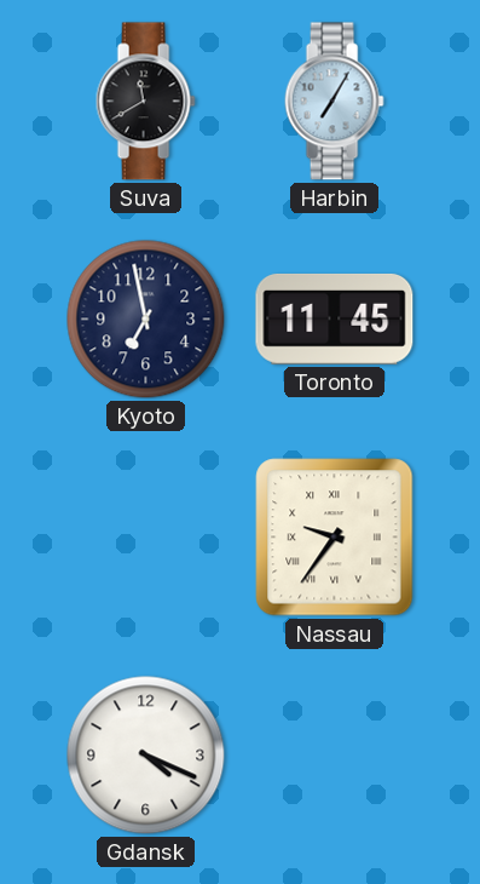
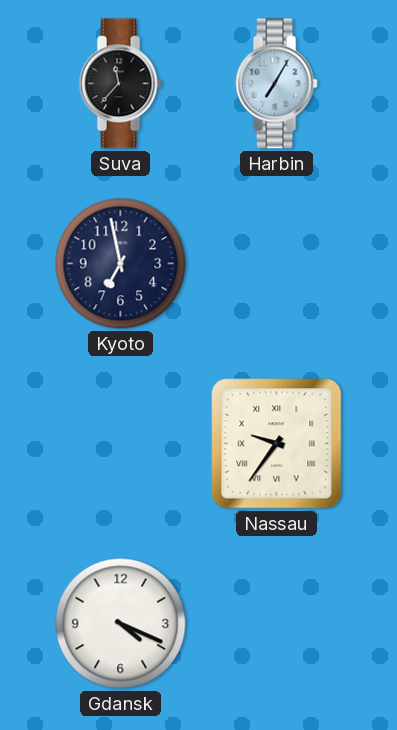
Suva: 11:40 -> 11:37 (120, 84)
Toronto: 11:45 -> none (335, 318)
